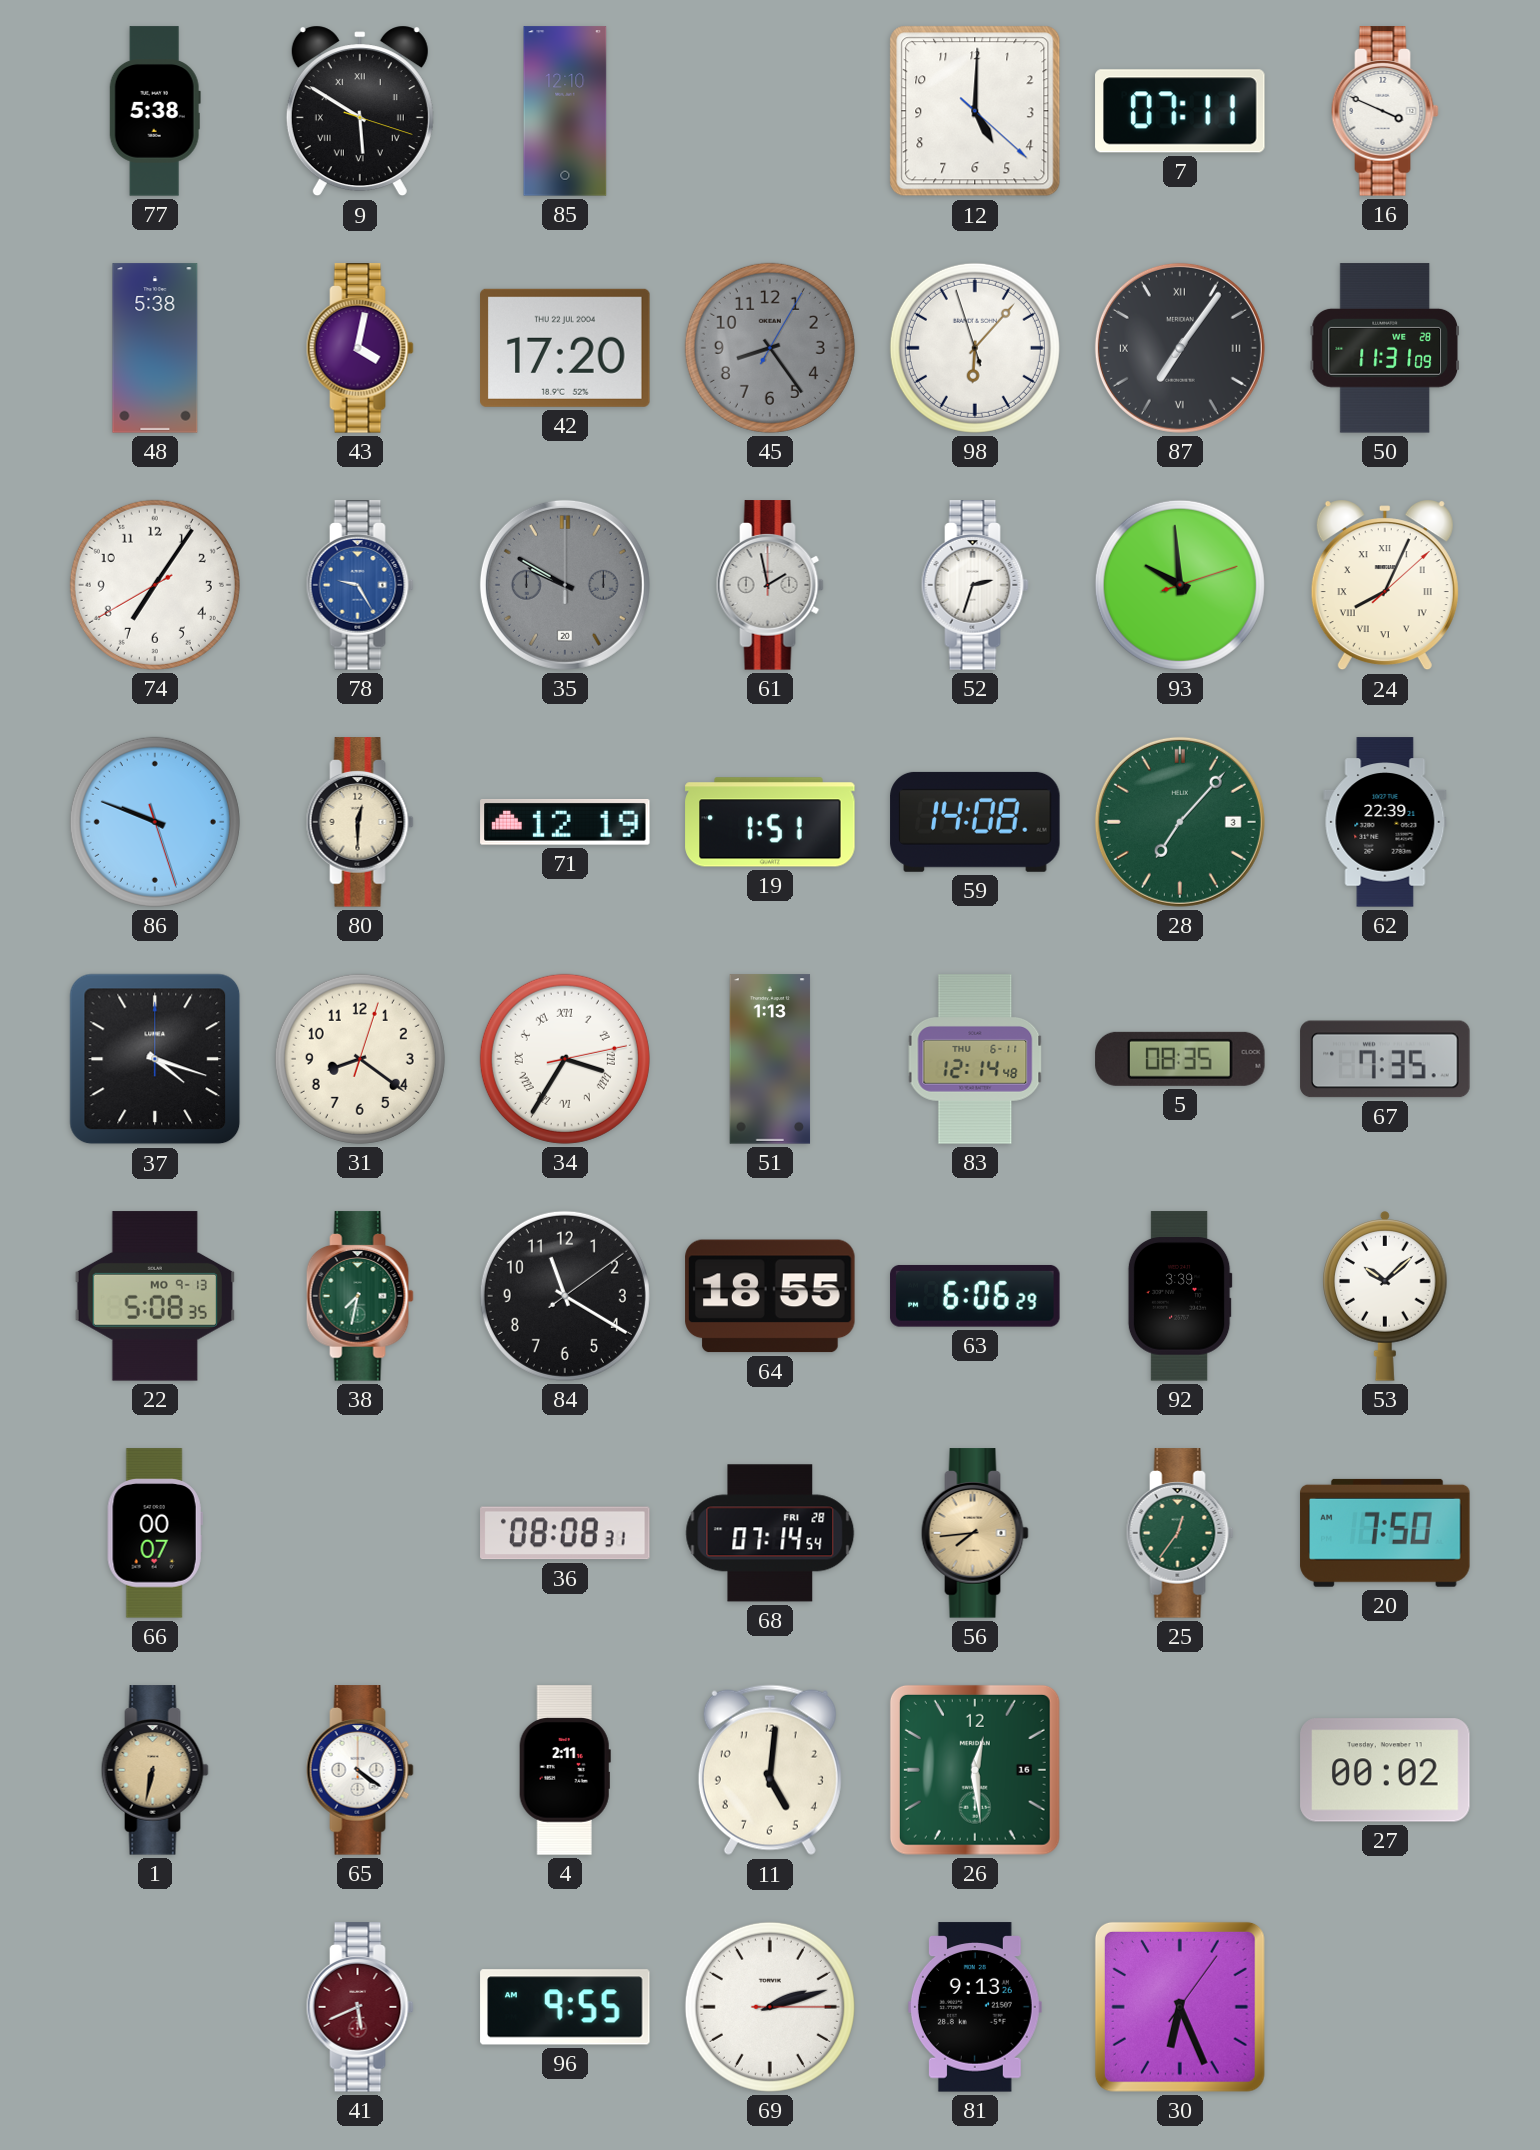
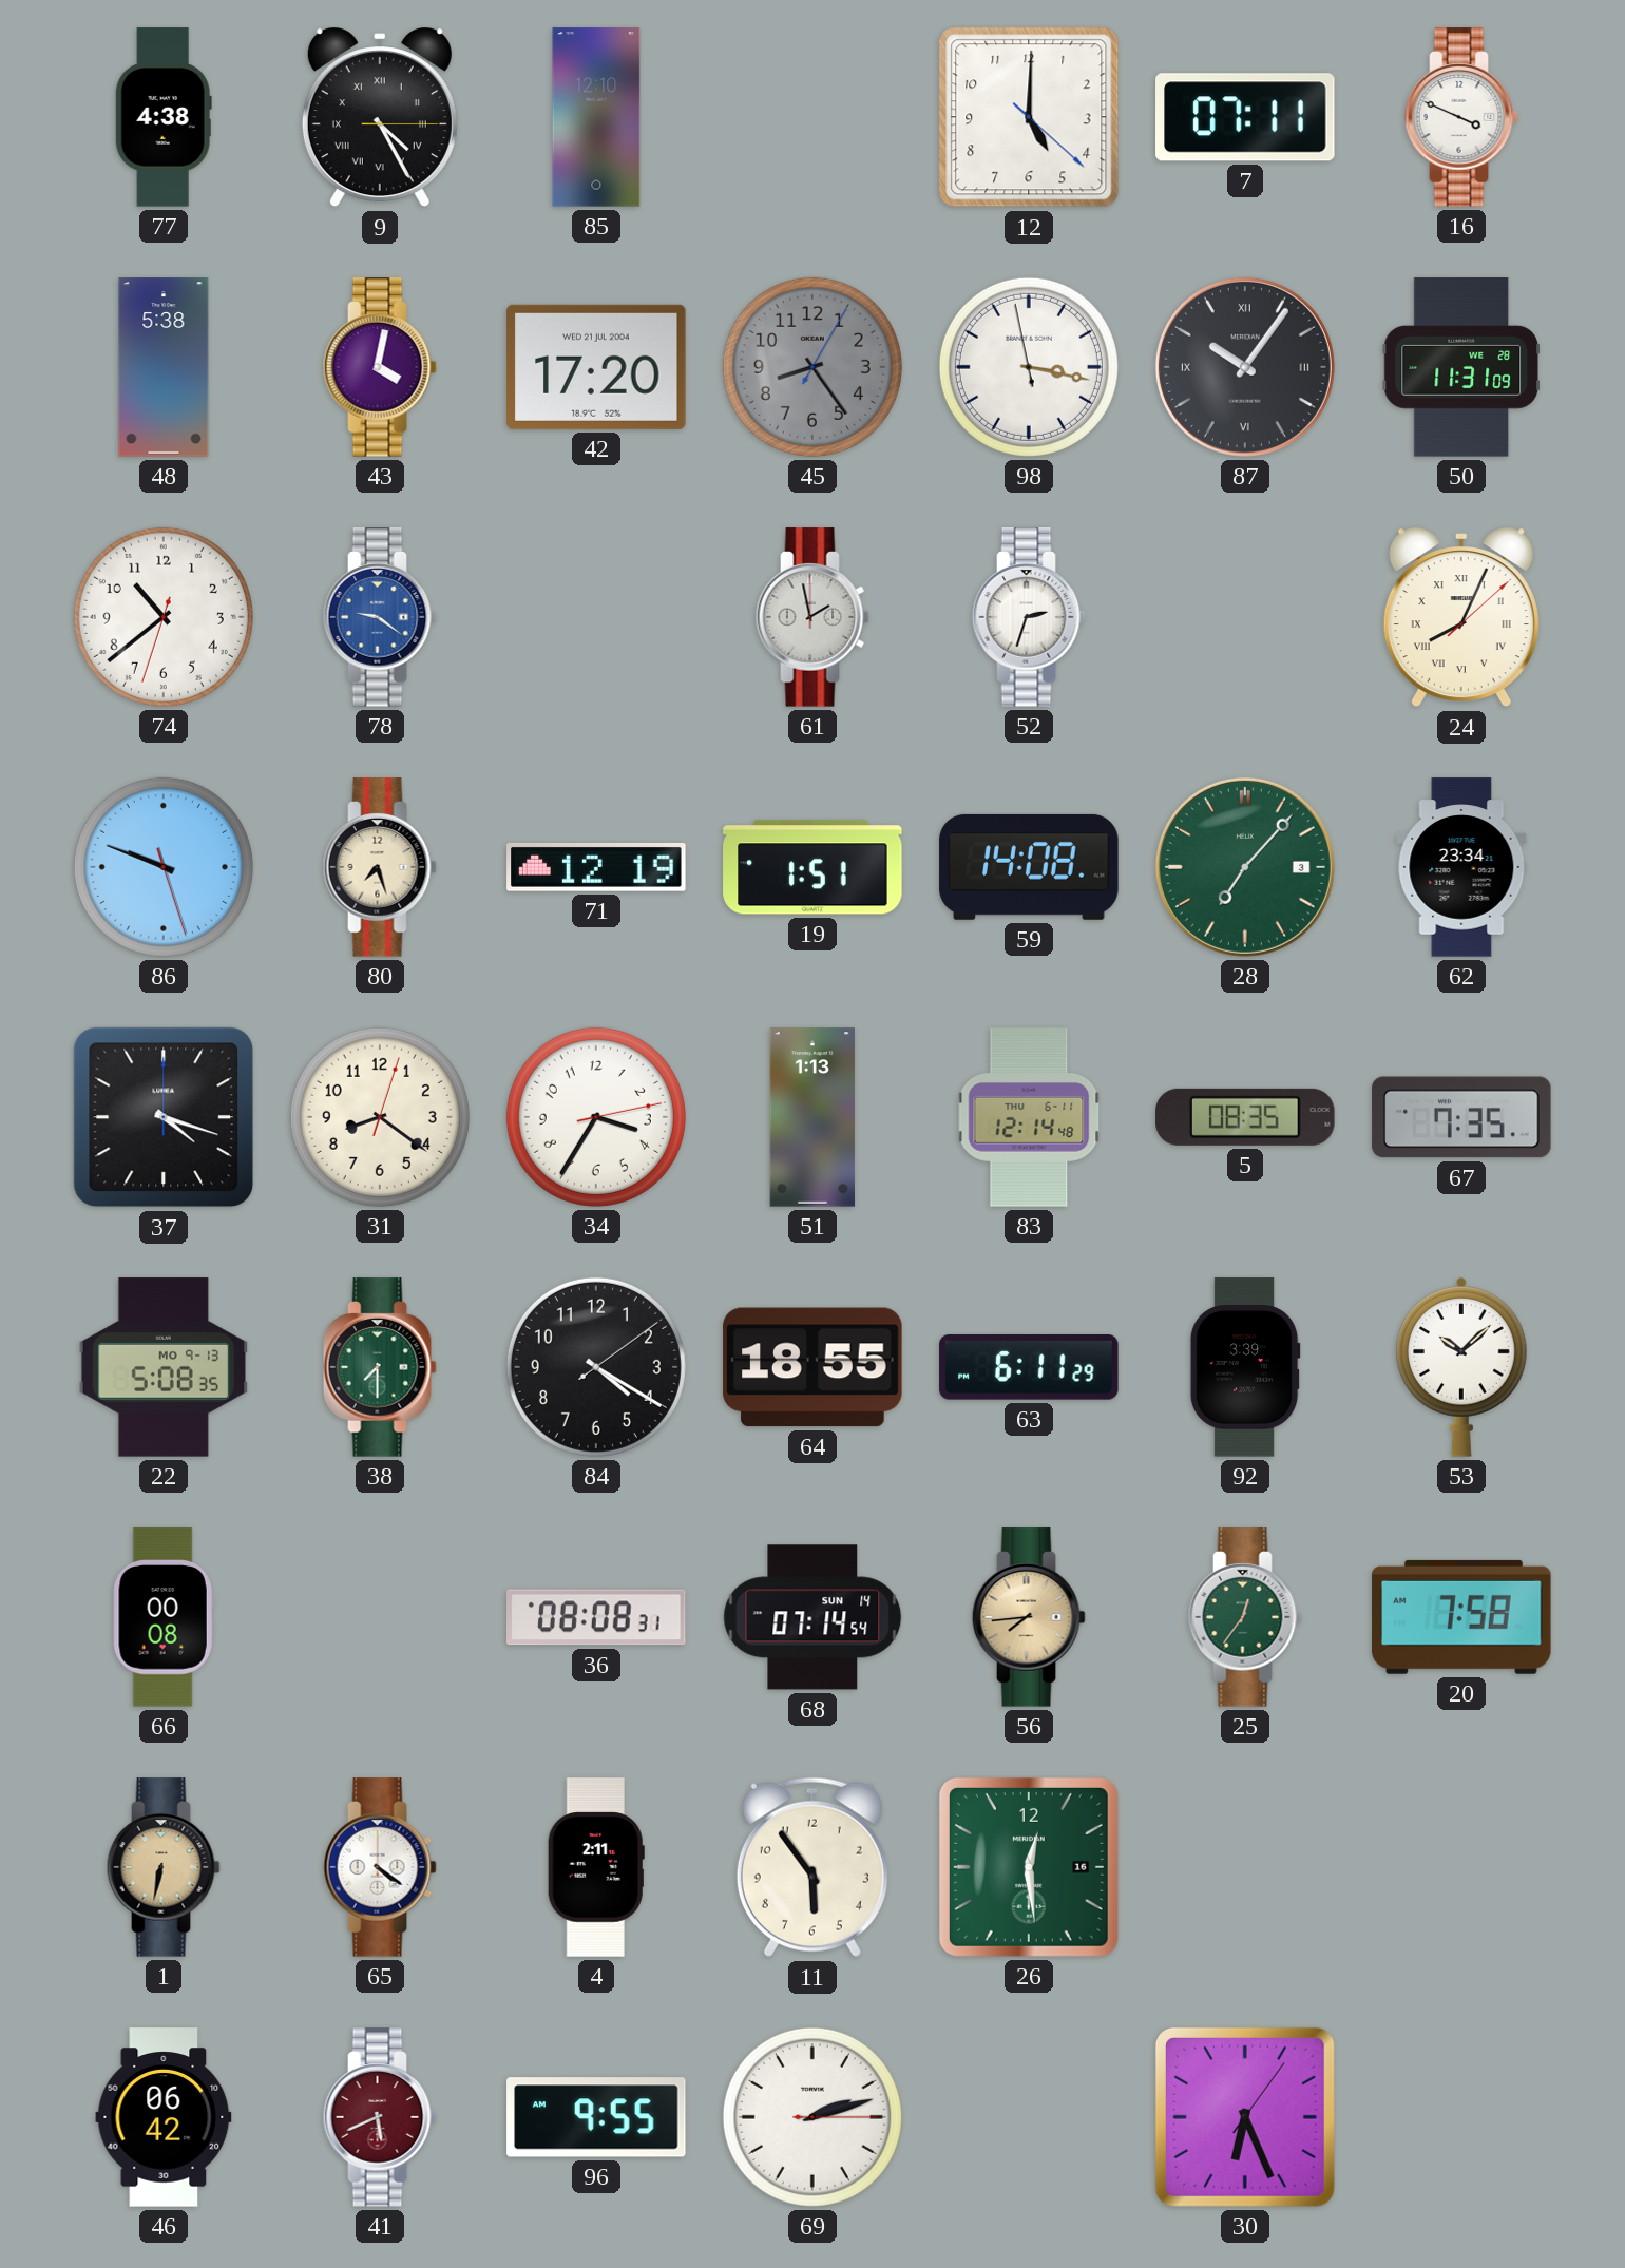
77: 5:38 -> 4:38 (164, 117)
9: 5:50 -> 4:25 (380, 117)
42 date: THU 22 JUL 2004 -> WED 21 JUL 2004 (596, 367)
98: 6:06 -> 3:16 (1029, 367)
87: 7:06 -> 10:06 (1245, 367)
74: 7:05 -> 10:38 (164, 617)
78: 9:25 -> 9:21 (380, 617)
35: 9:50 -> none (565, 585)
93: 9:59 -> none (1180, 585)
80: 12:30 -> 7:27 (380, 867)
62: 22:39 -> 23:34 (1461, 867)
34 numerals: Roman -> Arabic (596, 1117)
38: 7:32 -> 7:30 (380, 1367)
84: 11:20 -> 4:20 (596, 1367)
63: 6:06 -> 6:11 (1029, 1367)
66: 00:07 -> 00:08 (164, 1617)
68 date: FRI 28 -> SUN 14 (812, 1617)
20: 7:50 -> 7:58 (1461, 1617)
11: 5:01 -> 5:54 (812, 1867)
27: 00:02 -> none (1385, 1770)
46: none -> 06:42 (164, 2117)
81: 9:13 -> none (975, 2007)
